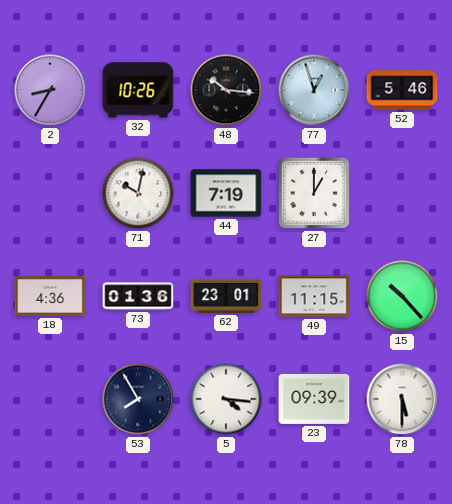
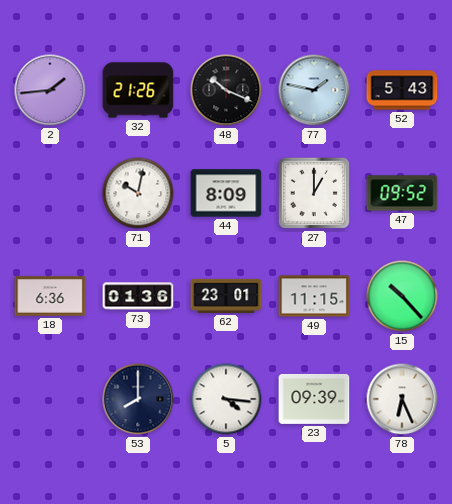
2: 8:35 -> 1:44 (50, 90)
32: 10:26 -> 21:26 (138, 90)
48: 10:16 -> 10:19 (226, 90)
77: 12:57 -> 1:47 (314, 90)
52: 5:46 -> 5:43 (402, 90)
44: 7:19 -> 8:09 (226, 193)
47: none -> 09:52 (402, 193)
18: 4:36 -> 6:36 (50, 296)
53: 7:55 -> 8:00 (138, 399)
78: 5:30 -> 6:26 (402, 399)
